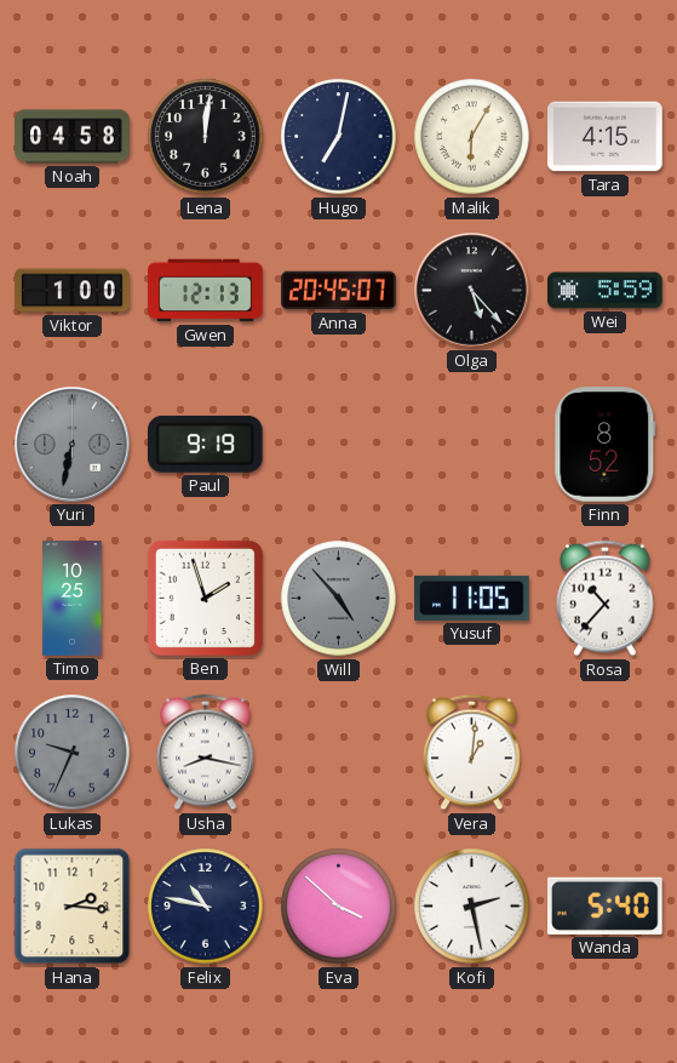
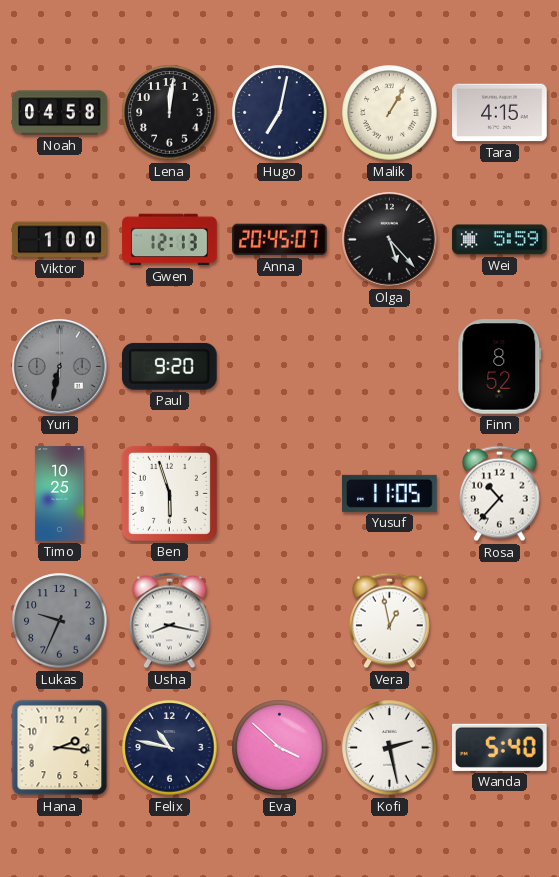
Malik: 6:05 -> 1:05 (390, 113)
Paul: 9:19 -> 9:20 (169, 366)
Ben: 1:57 -> 5:57 (169, 493)
Will: 4:53 -> none (339, 599)
Vera: 1:01 -> 12:58 (390, 621)
